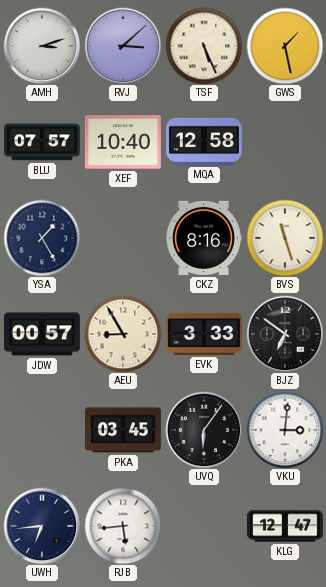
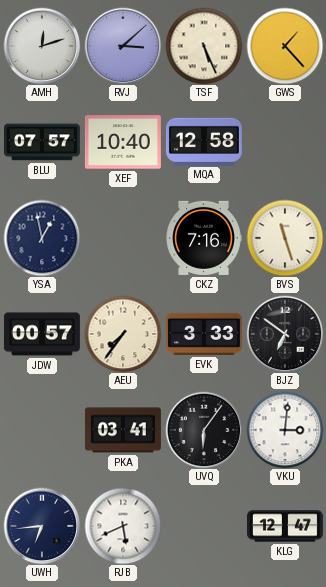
AMH: 3:12 -> 12:12 (42, 46)
GWS: 1:28 -> 1:23 (285, 46)
YSA: 1:25 -> 12:58 (42, 238)
CKZ: 8:16 -> 7:16 (204, 238)
AEU: 8:55 -> 7:36 (123, 334)
PKA: 03:45 -> 03:41 (123, 430)
RJB: 5:44 -> 5:41 (123, 526)
